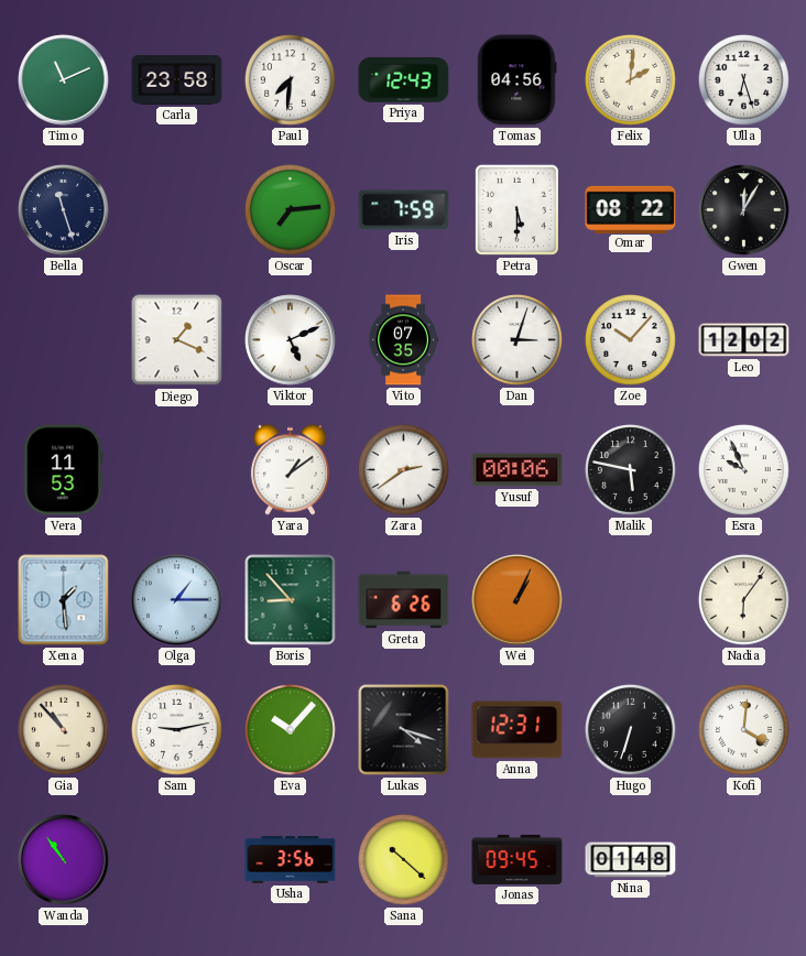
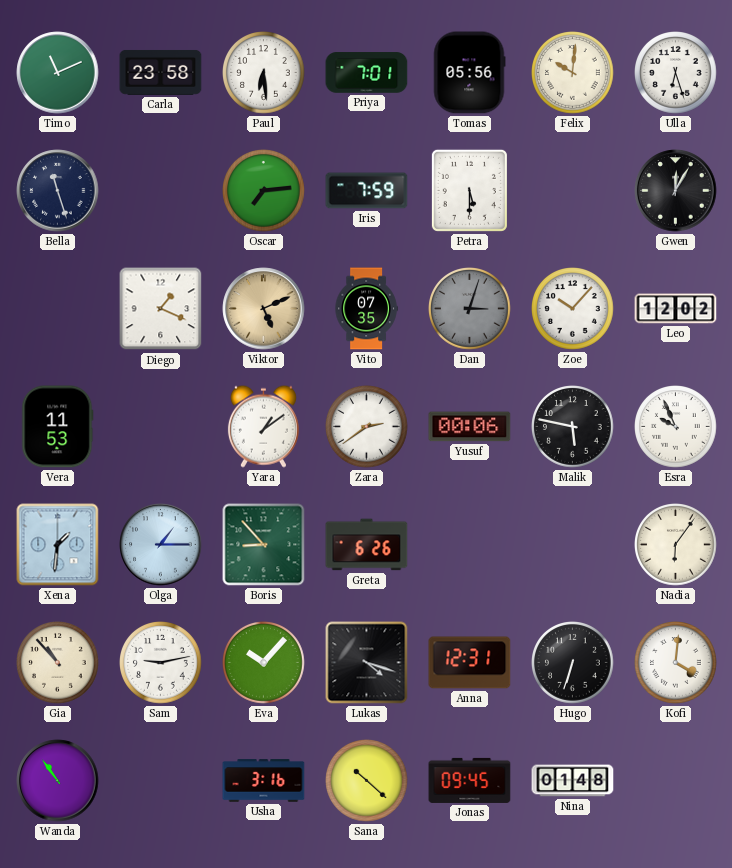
Paul: 7:31 -> 6:29 (264, 73)
Priya: 12:43 -> 7:01 (367, 73)
Tomas: 04:56 -> 05:56 (469, 73)
Felix: 2:01 -> 10:01 (573, 73)
Omar: 08:22 -> none (631, 209)
Viktor dial: white -> champagne (264, 309)
Dan dial: white -> grey (470, 309)
Xena: 1:29 -> 1:31 (58, 545)
Wei: 1:04 -> none (518, 600)
Usha: 3:56 -> 3:16 (264, 781)
